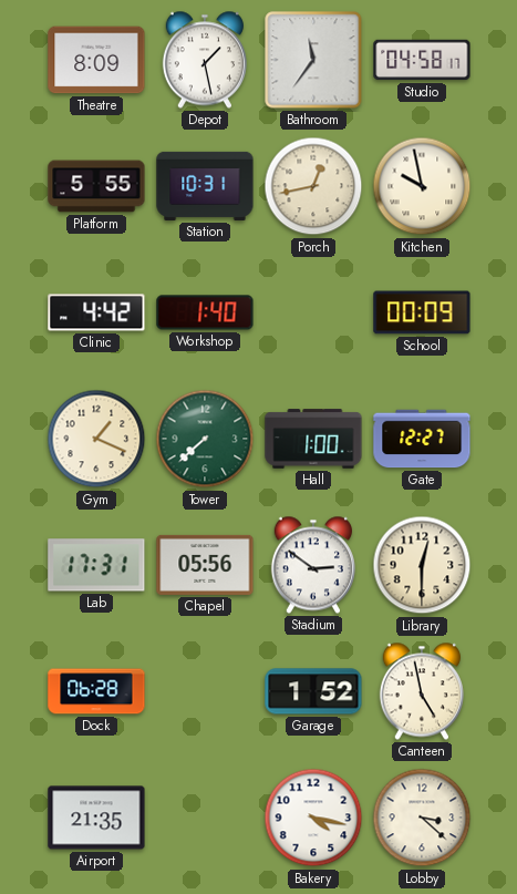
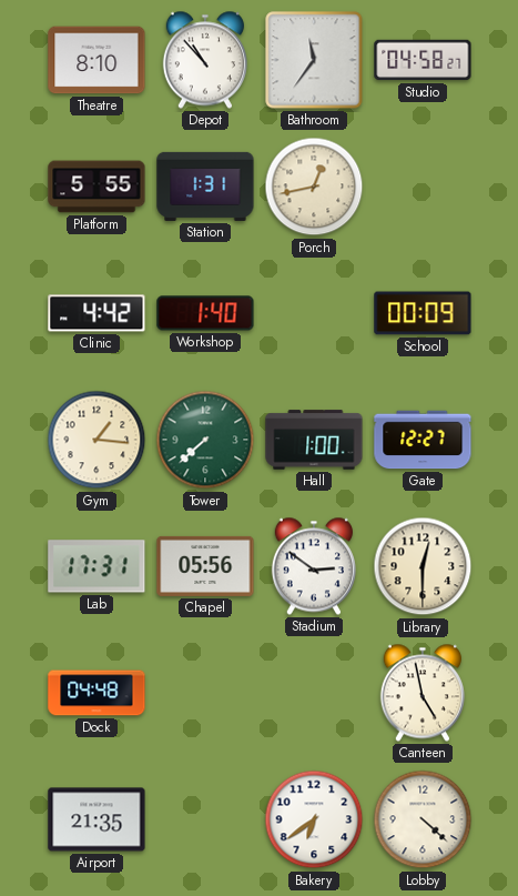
Theatre: 8:09 -> 8:10 (97, 60)
Depot: 1:28 -> 10:53 (205, 60)
Studio: 04:58:17 -> 04:58:27 (423, 60)
Station: 10:31 -> 1:31 (205, 187)
Kitchen: 9:58 -> none (422, 186)
Gym: 1:19 -> 1:16 (97, 440)
Dock: 06:28 -> 04:48 (97, 693)
Garage: 1:52 -> none (313, 691)
Bakery: 4:17 -> 6:39 (314, 819)
Lobby: 3:22 -> 4:22 (423, 819)
